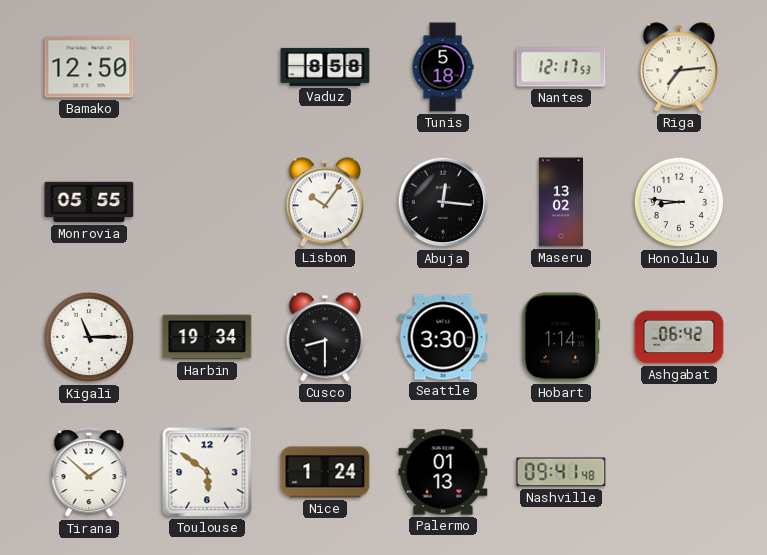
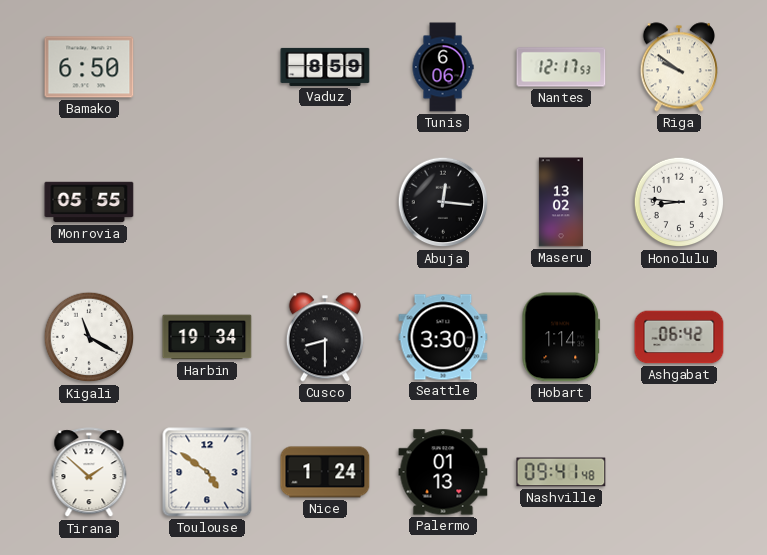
Bamako: 12:50 -> 6:50 (89, 67)
Vaduz: 8:58 -> 8:59 (325, 67)
Tunis: 5:18 -> 6:06 (443, 67)
Riga: 7:14 -> 9:51 (679, 67)
Lisbon: 10:06 -> none (325, 202)
Kigali: 11:15 -> 11:20 (89, 337)
Toulouse: 5:51 -> 4:51 (207, 472)
